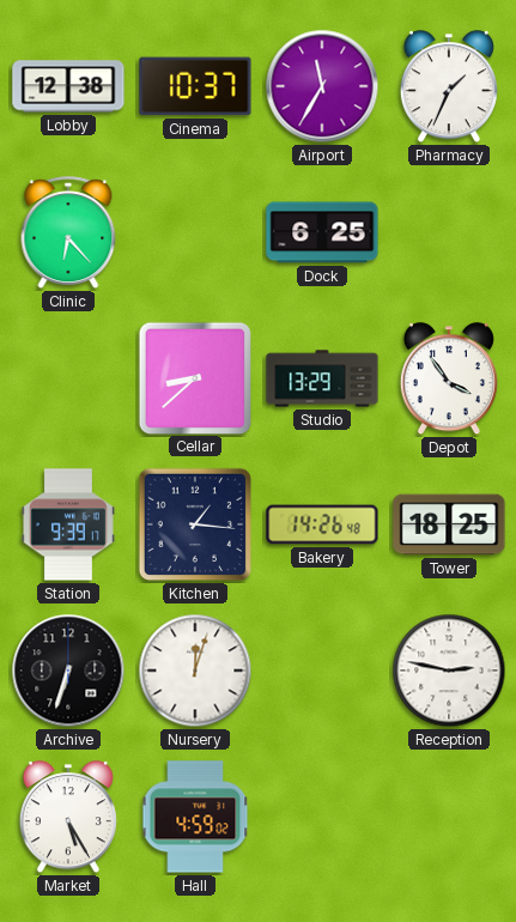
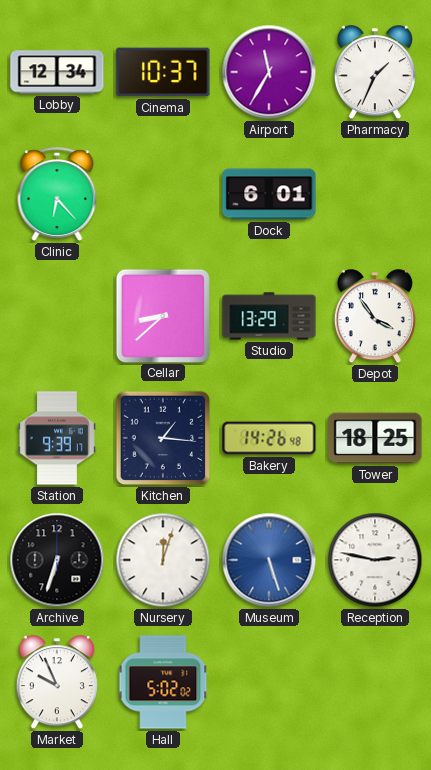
Lobby: 12:38 -> 12:34 (57, 72)
Dock: 6:25 -> 6:01 (269, 194)
Museum: none -> 5:27 (269, 560)
Market: 5:25 -> 9:56 (57, 683)
Hall: 4:59 -> 5:02 (163, 682)
